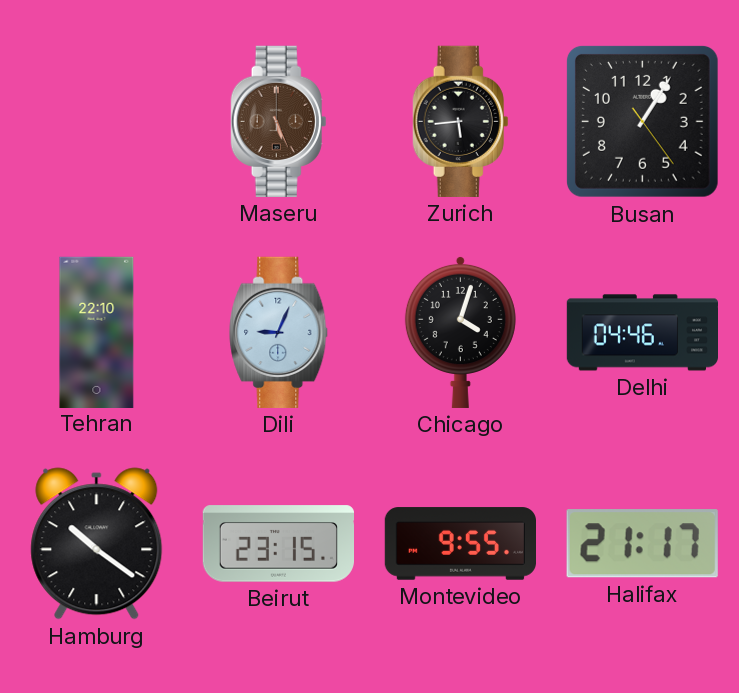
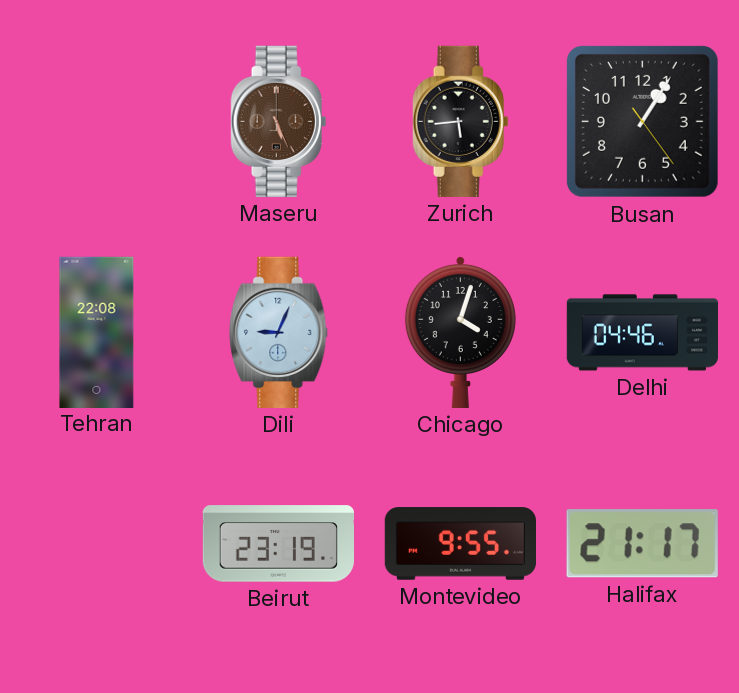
Tehran: 22:10 -> 22:08 (97, 332)
Hamburg: 10:21 -> none (97, 544)
Beirut: 23:15 -> 23:19 (278, 544)
